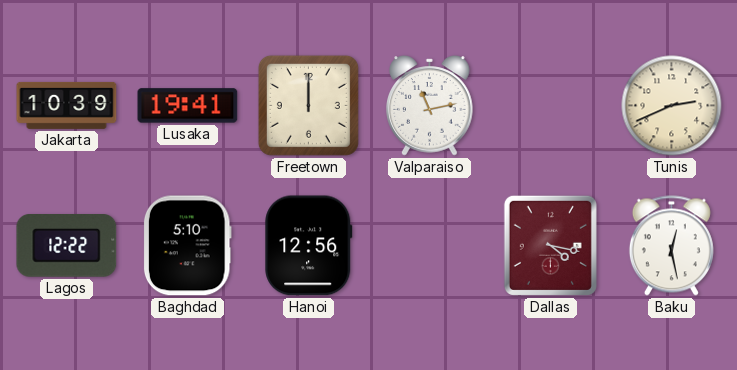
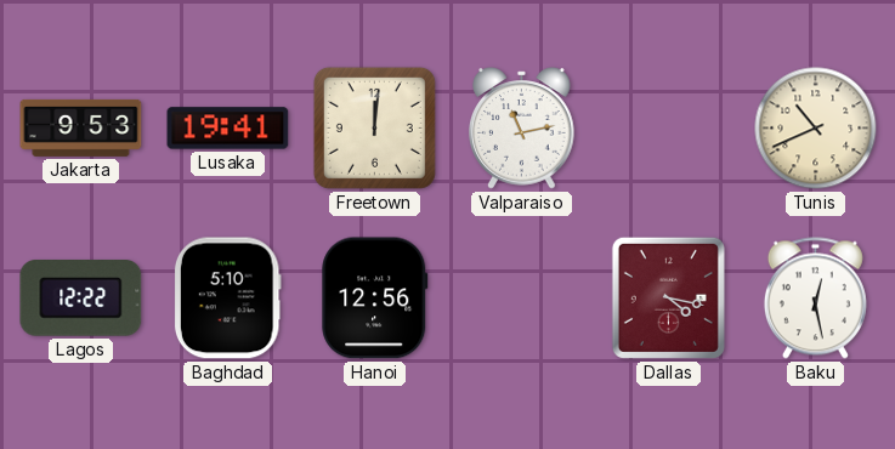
Jakarta: 10:39 -> 9:53 (81, 127)
Freetown: 12:00 -> 12:01 (374, 127)
Tunis: 2:41 -> 10:41 (816, 129)
